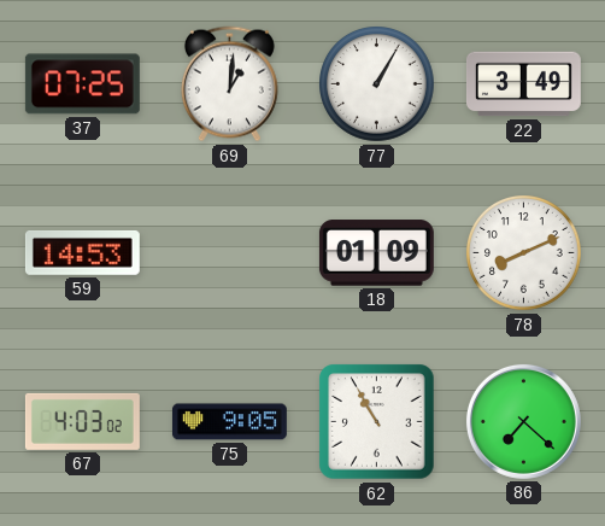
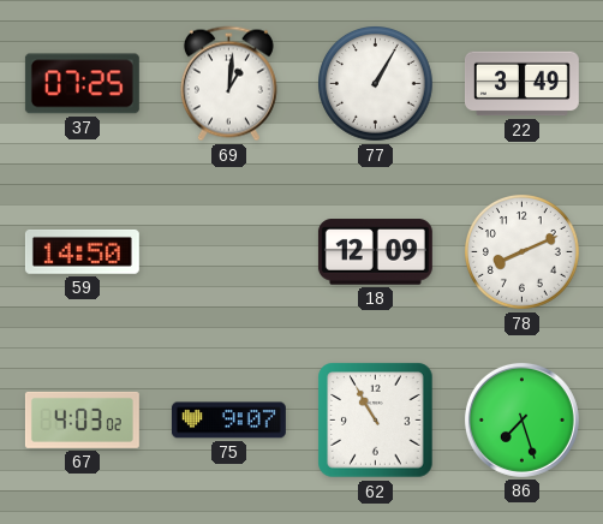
59: 14:53 -> 14:50 (82, 251)
18: 01:09 -> 12:09 (375, 252)
75: 9:05 -> 9:07 (228, 421)
86: 7:22 -> 7:27 (521, 419)
